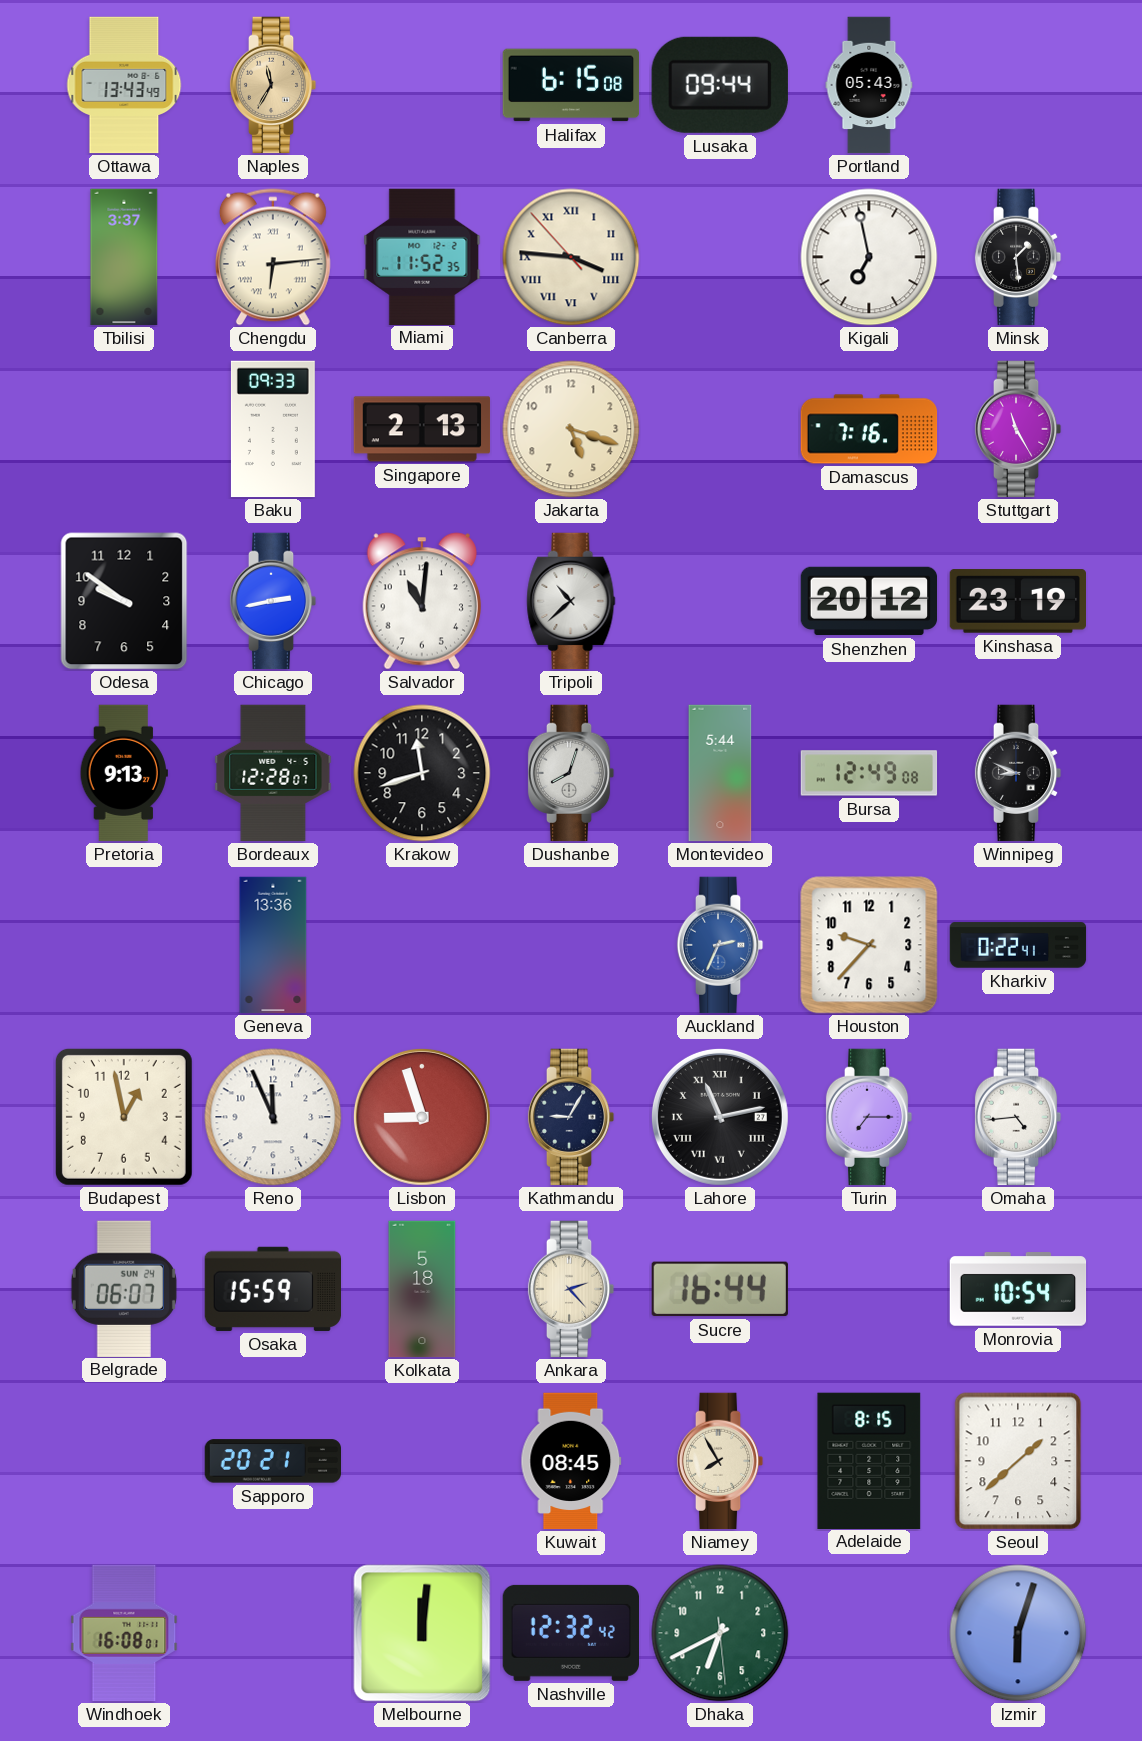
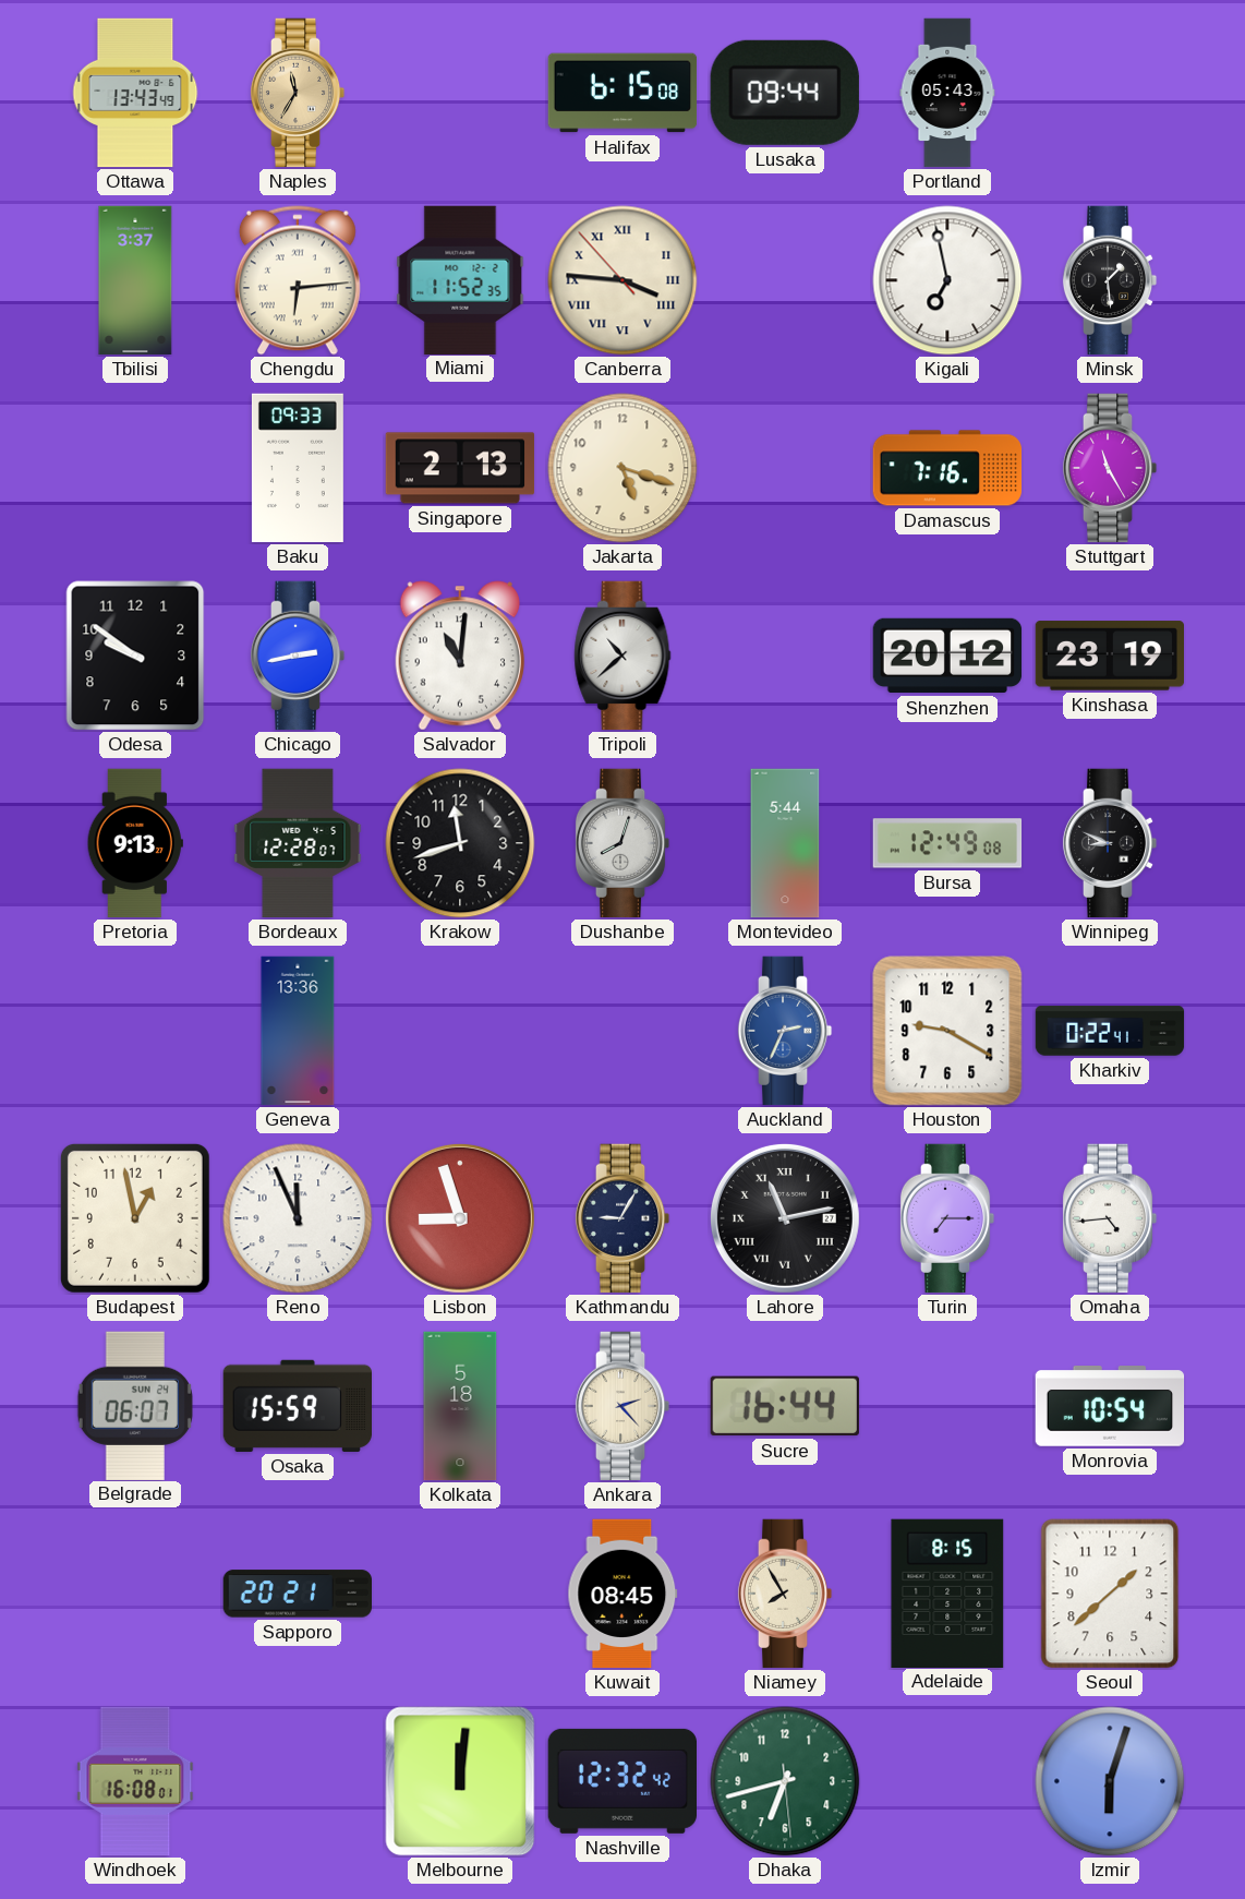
Houston: 9:37 -> 9:20 (947, 1031)
Dhaka: 6:40 -> 6:42 (785, 1781)
